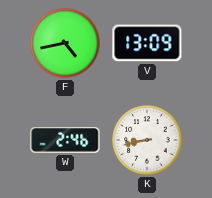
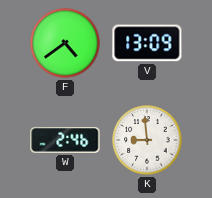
F: 4:43 -> 4:39 (65, 43)
K: 8:43 -> 8:59 (147, 140)
